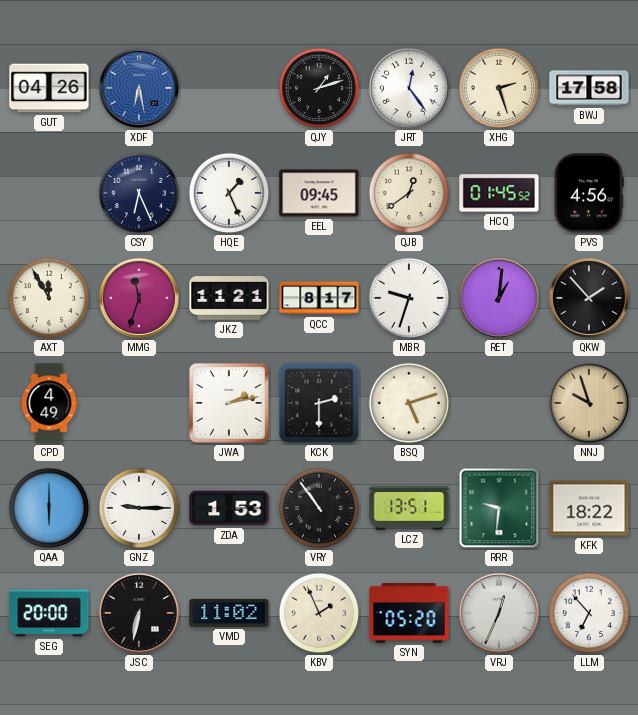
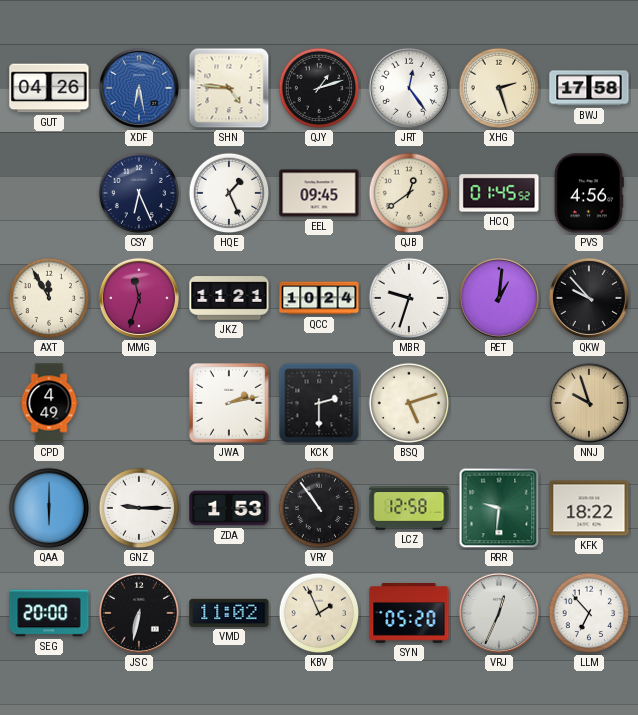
SHN: none -> 4:46 (229, 88)
QCC: 8:17 -> 10:24 (319, 298)
QKW: 1:53 -> 9:53 (589, 298)
LCZ: 13:51 -> 12:58 (409, 508)
